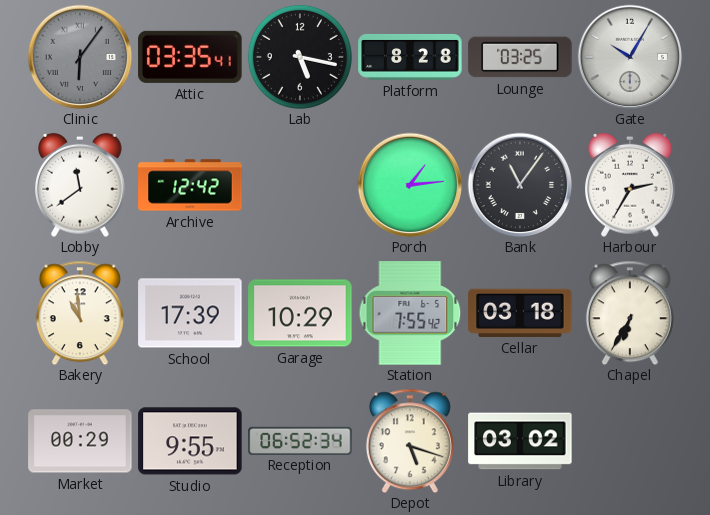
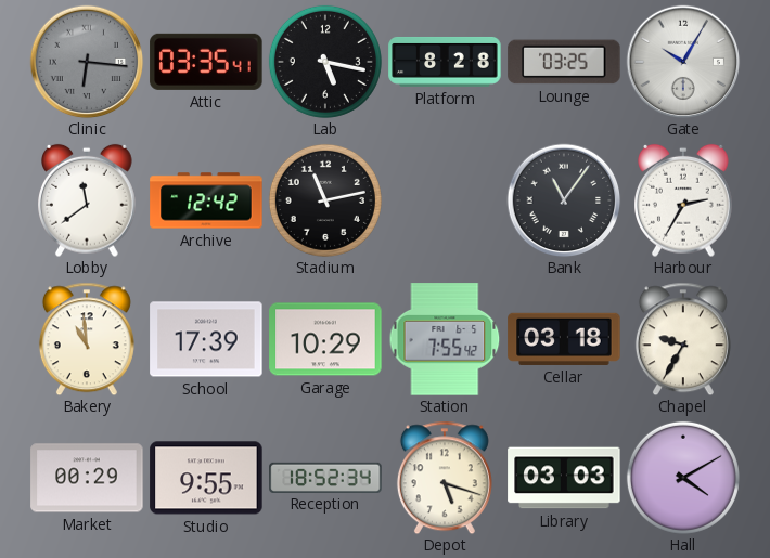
Clinic: 6:06 -> 6:16 (87, 62)
Stadium: none -> 11:13 (325, 200)
Porch: 1:14 -> none (410, 185)
Chapel: 6:35 -> 9:35 (683, 339)
Reception: 06:52 -> 18:52 (325, 477)
Library: 03:02 -> 03:03 (564, 478)
Hall: none -> 4:10 (683, 478)
